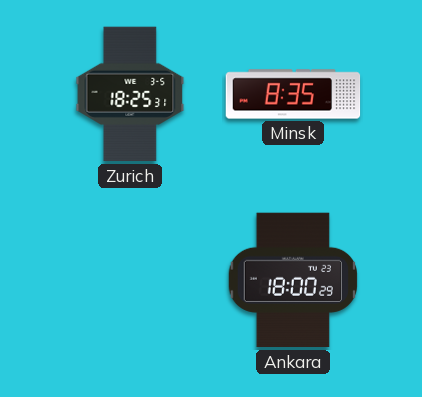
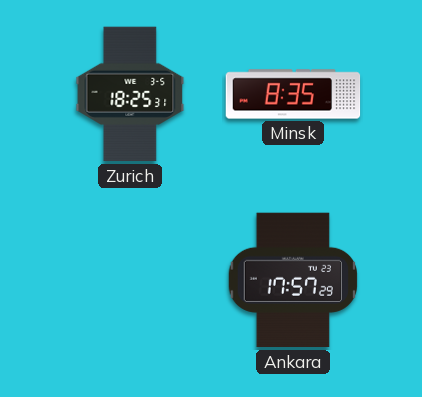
Ankara: 18:00 -> 17:57 (292, 280)
